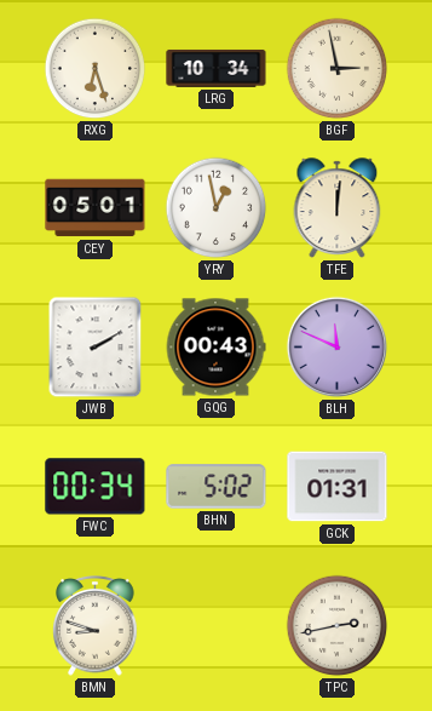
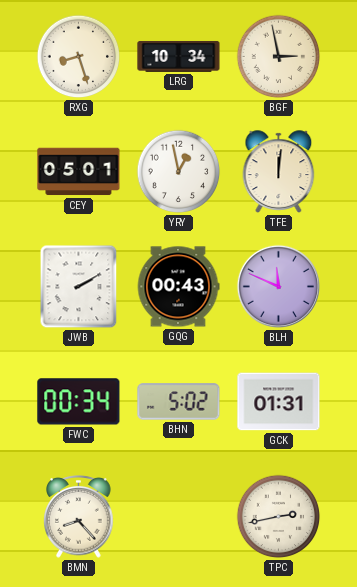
RXG: 6:27 -> 8:27 (79, 57)
BMN: 8:48 -> 8:23 (79, 517)
